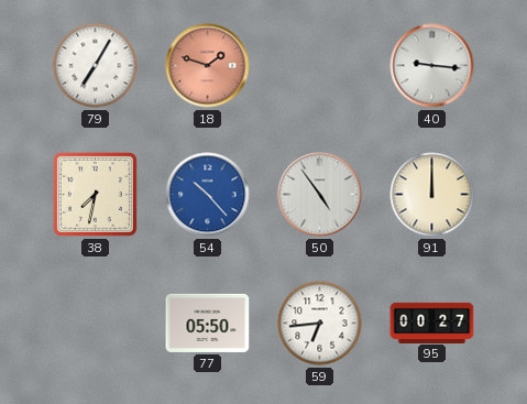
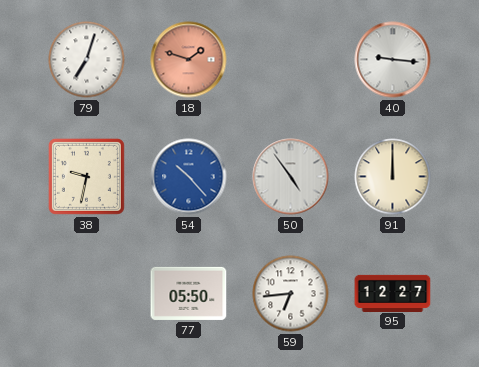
79: 7:05 -> 7:03 (87, 60)
38: 7:32 -> 9:32 (86, 176)
95: 00:27 -> 12:27 (393, 293)
